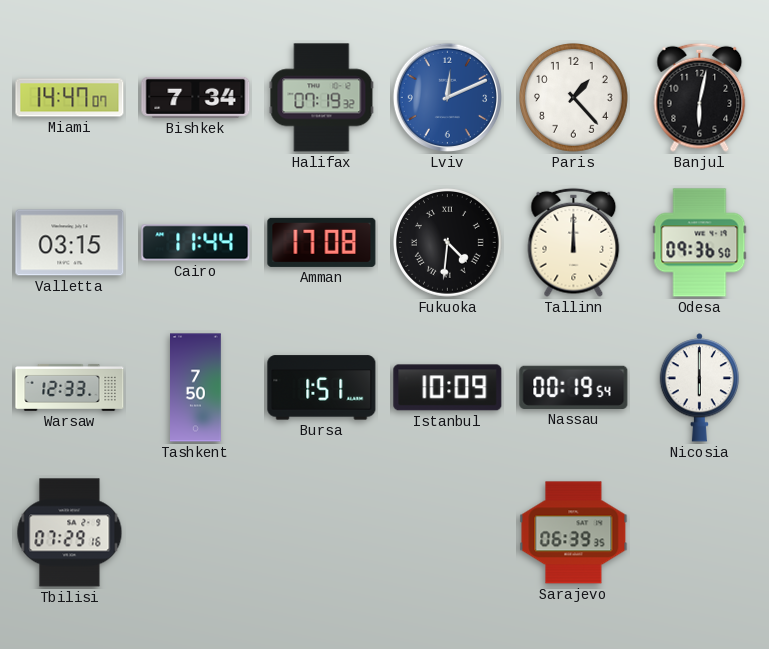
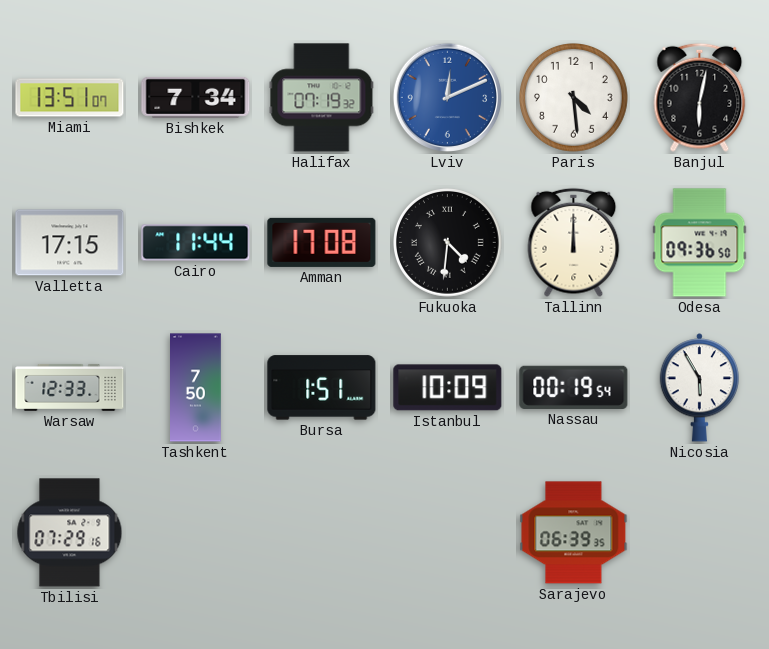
Miami: 14:47 -> 13:51 (70, 98)
Paris: 1:23 -> 4:29 (574, 98)
Valletta: 03:15 -> 17:15 (70, 243)
Nicosia: 6:00 -> 5:55 (700, 388)
